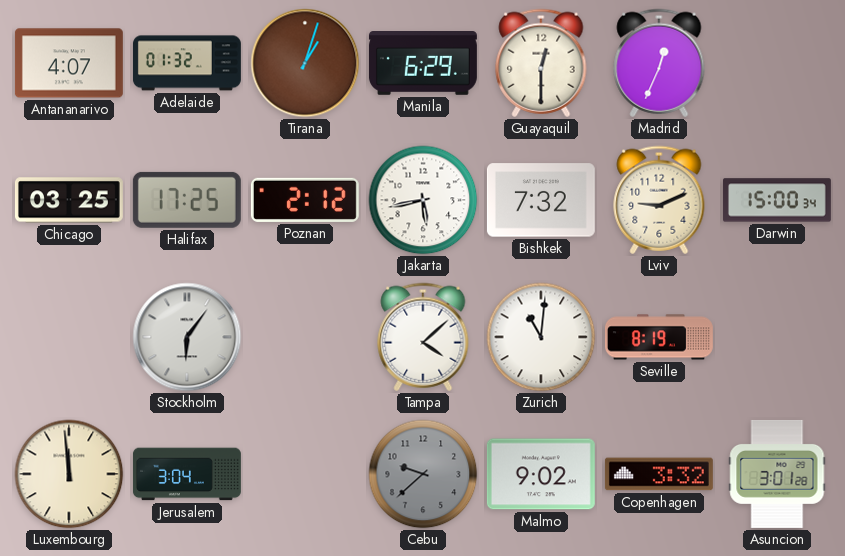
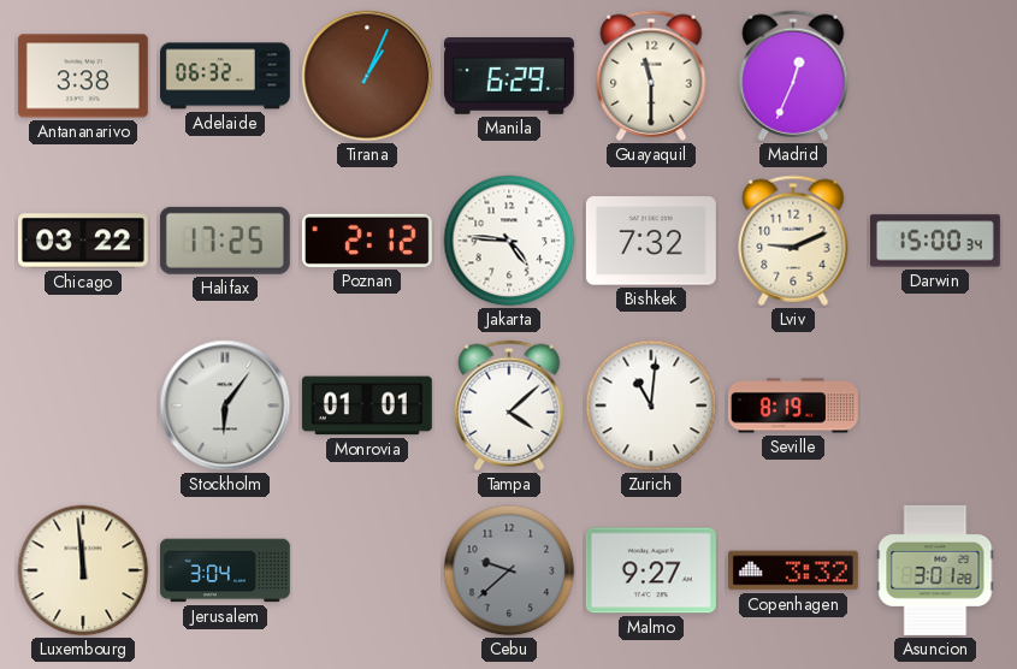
Antananarivo: 4:07 -> 3:38 (83, 76)
Adelaide: 01:32 -> 06:32 (225, 76)
Tirana: 1:03 -> 1:04 (367, 76)
Guayaquil: 12:30 -> 11:30 (651, 76)
Chicago: 03:25 -> 03:22 (83, 241)
Jakarta: 5:43 -> 4:46 (509, 241)
Monrovia: none -> 01:01 (367, 405)
Malmo: 9:02 -> 9:27 (651, 570)
